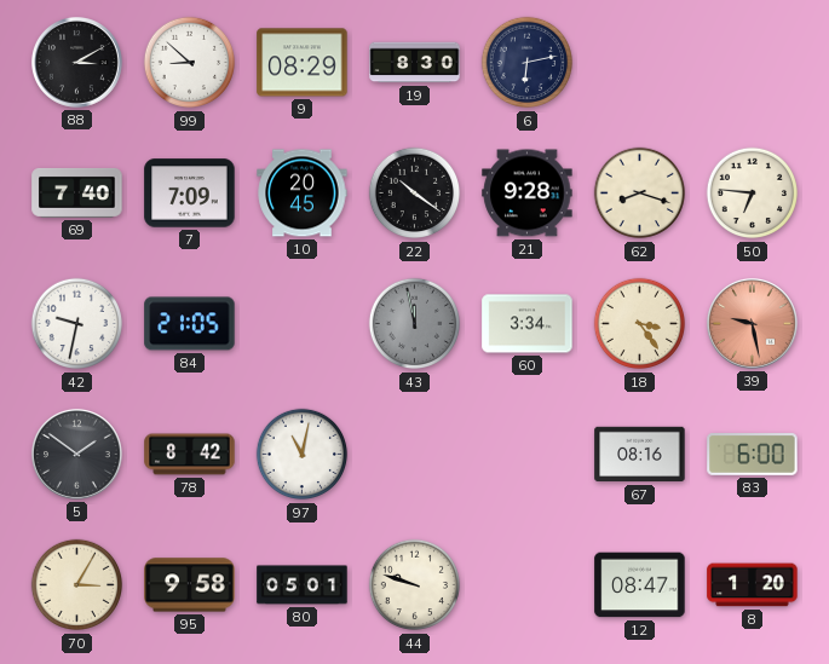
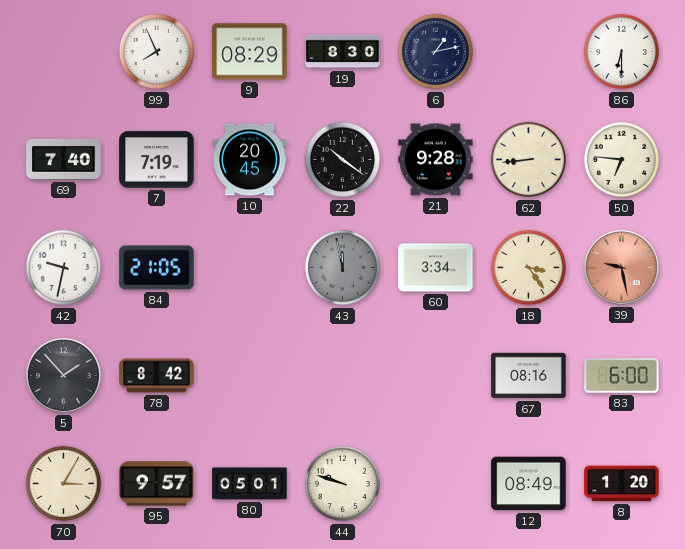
88: 3:10 -> none (76, 62)
99: 8:52 -> 7:56 (157, 52)
6: 6:13 -> 1:13 (436, 52)
86: none -> 6:30 (622, 52)
7: 7:09 -> 7:19 (157, 160)
62: 8:18 -> 8:44 (529, 160)
5: 1:51 -> 1:53 (63, 375)
97: 11:02 -> none (303, 455)
95: 9:58 -> 9:57 (157, 484)
12: 08:47 -> 08:49 (529, 484)
